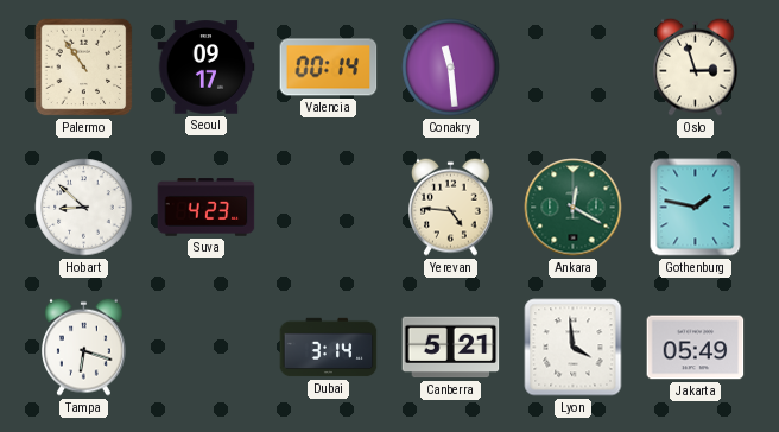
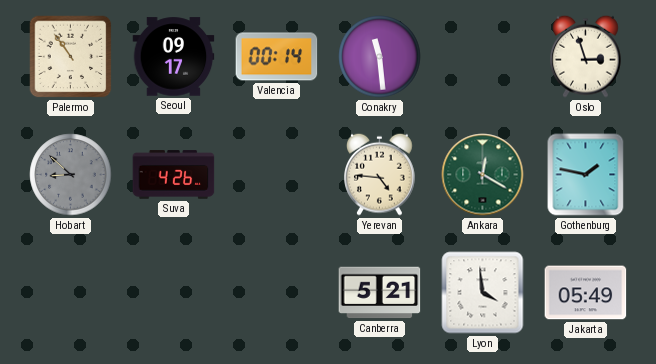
Hobart dial: white -> grey (71, 175)
Suva: 4:23 -> 4:26 (174, 175)
Tampa: 6:18 -> none (84, 347)
Dubai: 3:14 -> none (329, 348)
